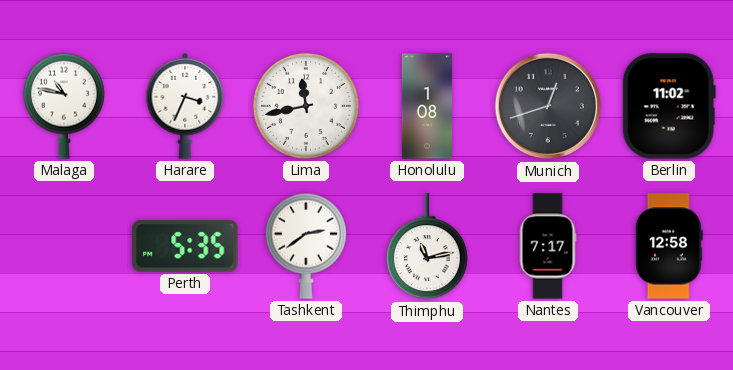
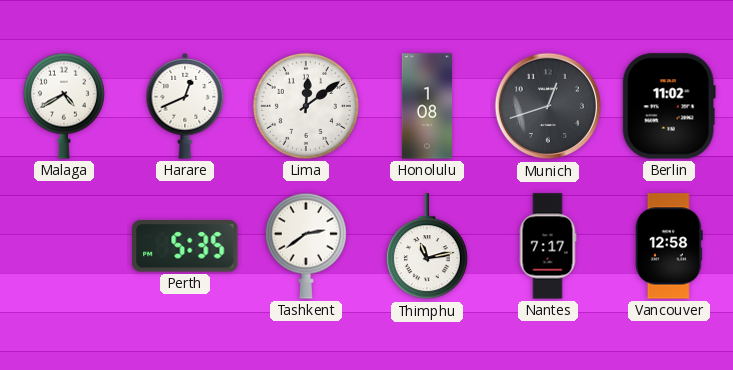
Malaga: 10:47 -> 4:40 (64, 106)
Harare: 3:34 -> 12:41 (185, 106)
Lima: 11:43 -> 12:09 (306, 106)
